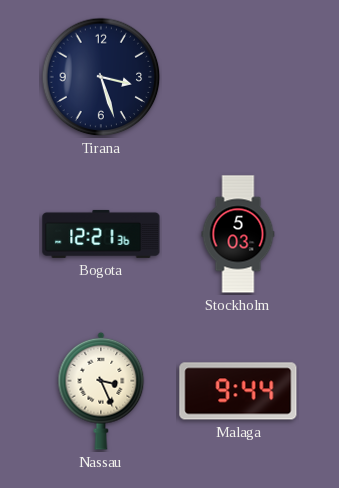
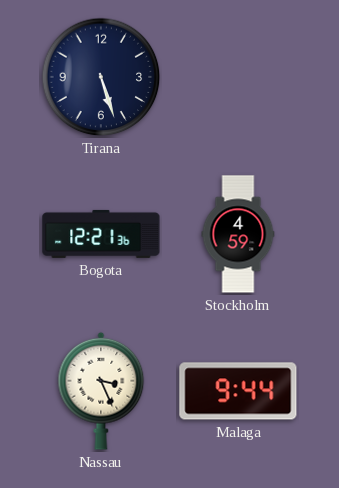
Tirana: 3:27 -> 5:27 (101, 77)
Stockholm: 5:03 -> 4:59 (238, 234)
